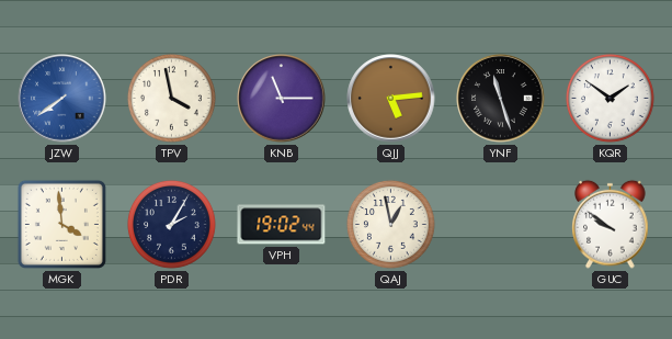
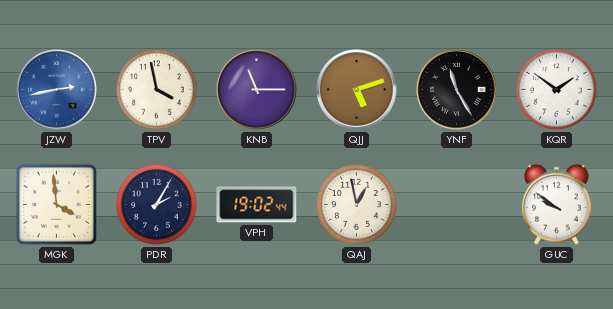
JZW: 7:39 -> 2:43 (57, 90)
QJJ: 5:14 -> 5:12 (357, 90)
YNF: 11:27 -> 11:25 (457, 90)
